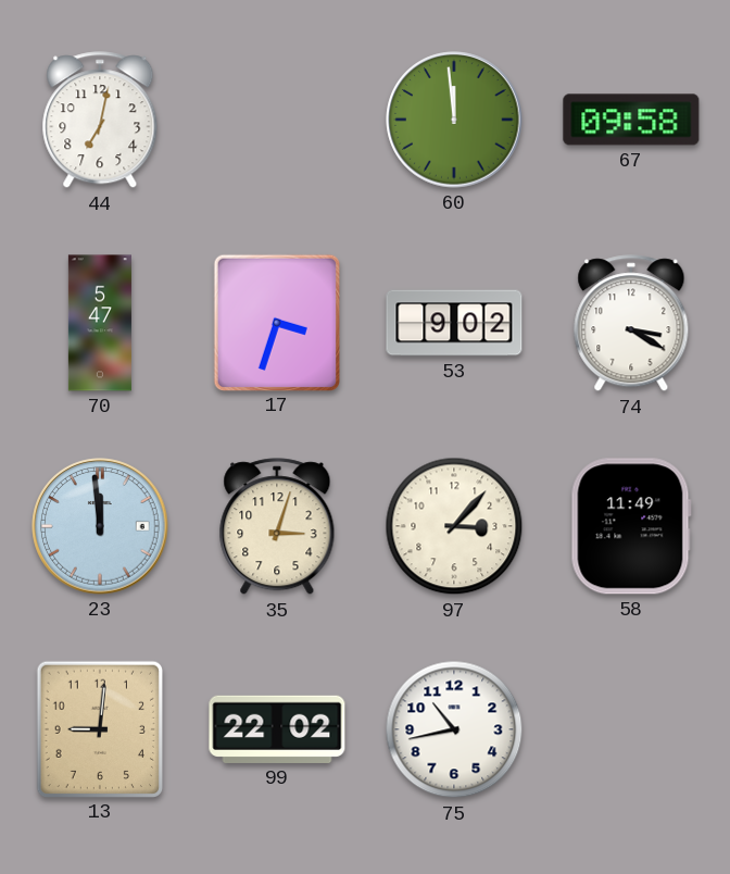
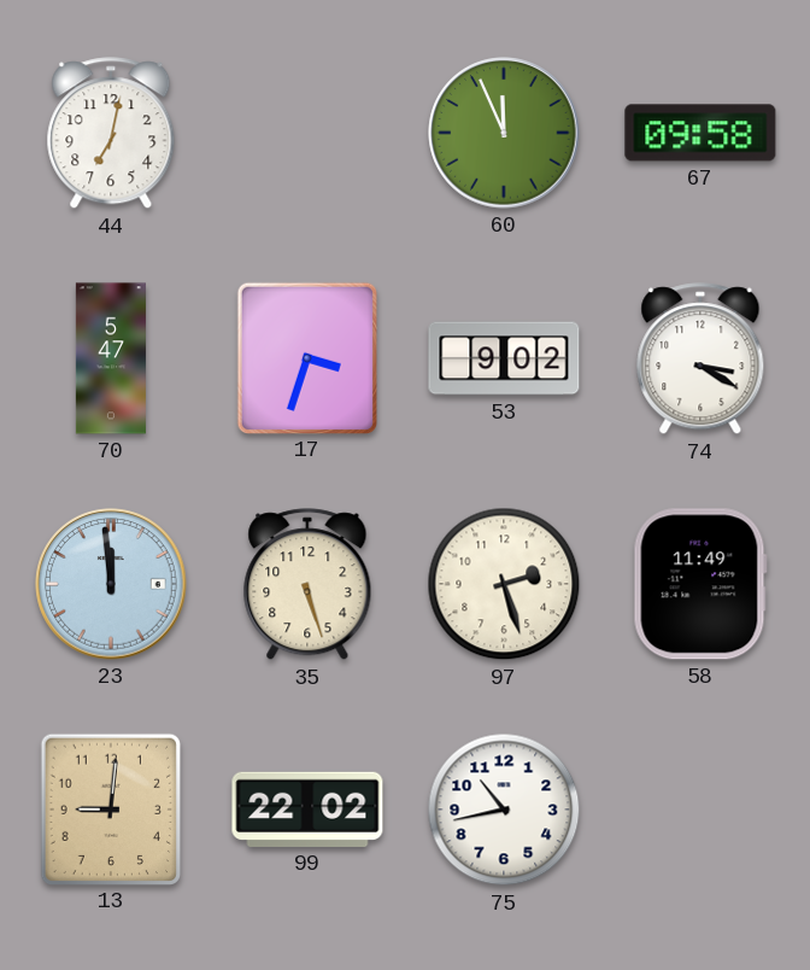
60: 11:59 -> 11:56 (504, 133)
35: 3:03 -> 5:27 (307, 585)
97: 3:07 -> 2:27 (504, 584)
